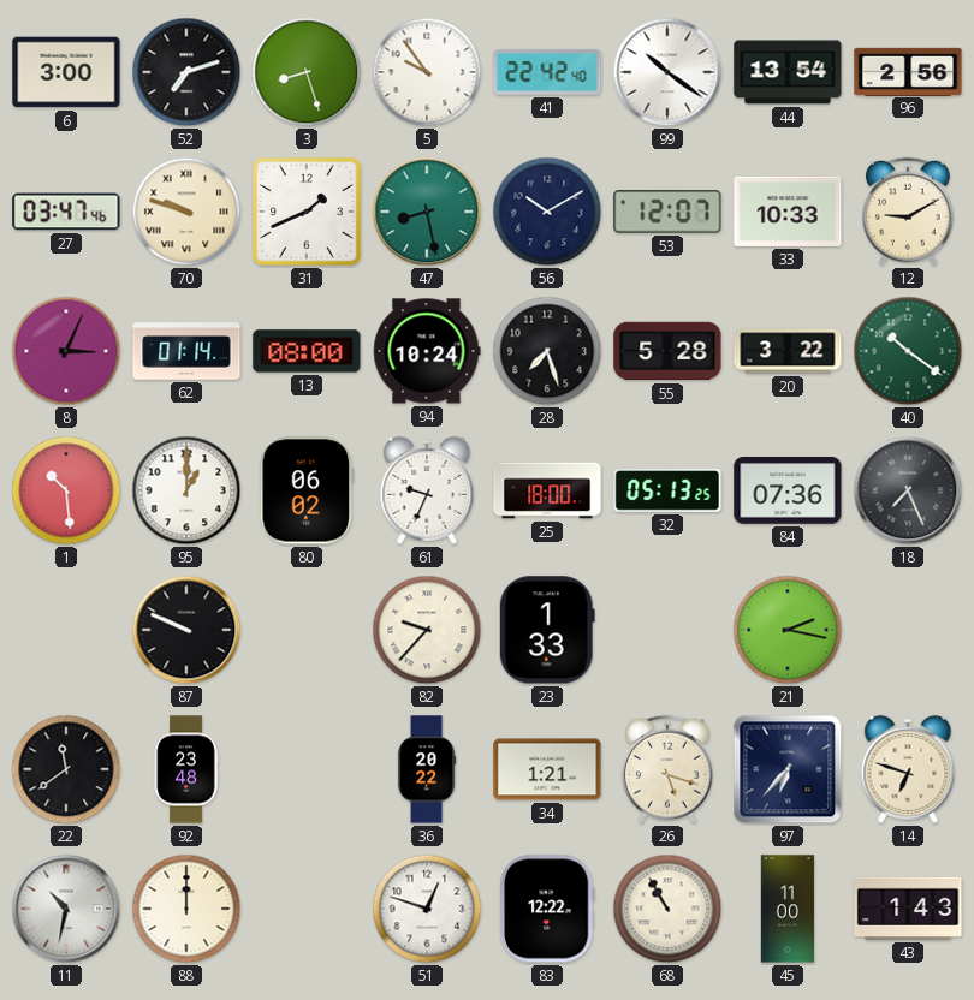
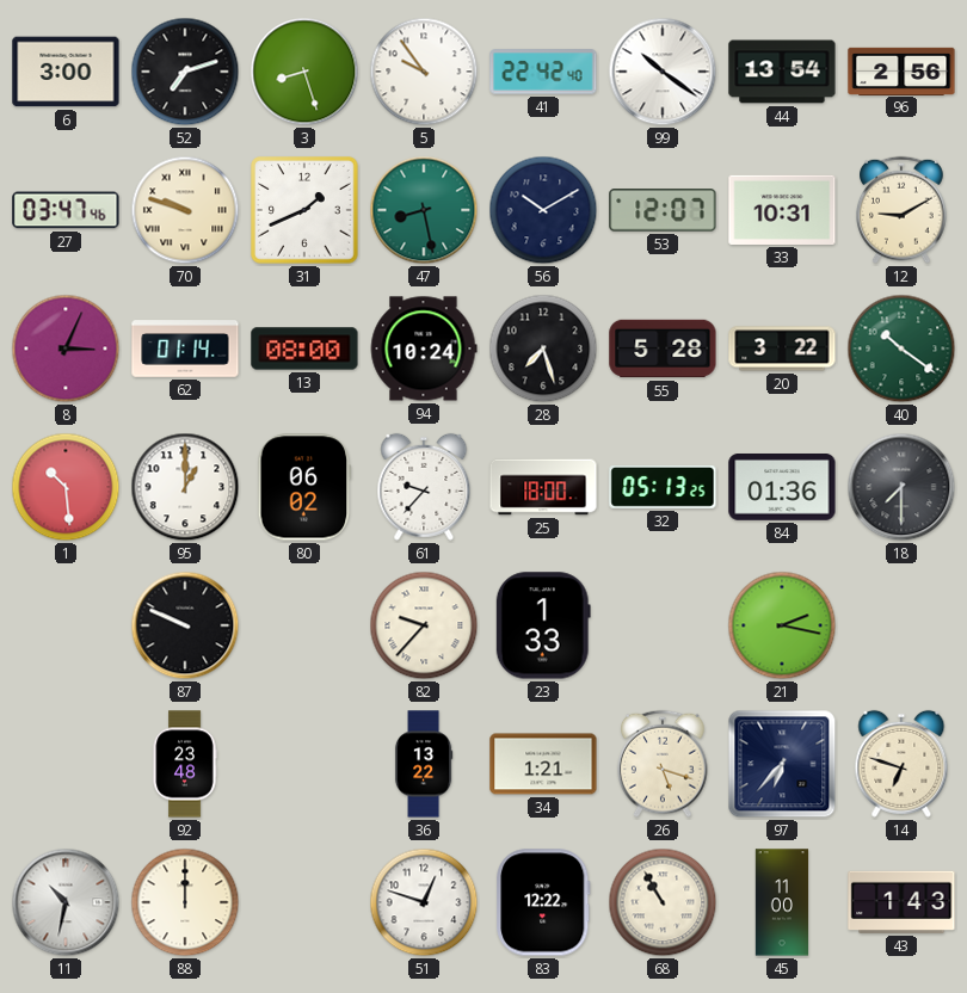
33: 10:33 -> 10:31 (782, 210)
61: 9:34 -> 9:37 (424, 487)
84: 07:36 -> 01:36 (782, 488)
18: 7:26 -> 7:30 (901, 487)
22: 11:39 -> none (66, 769)
36: 20:22 -> 13:22 (424, 764)
